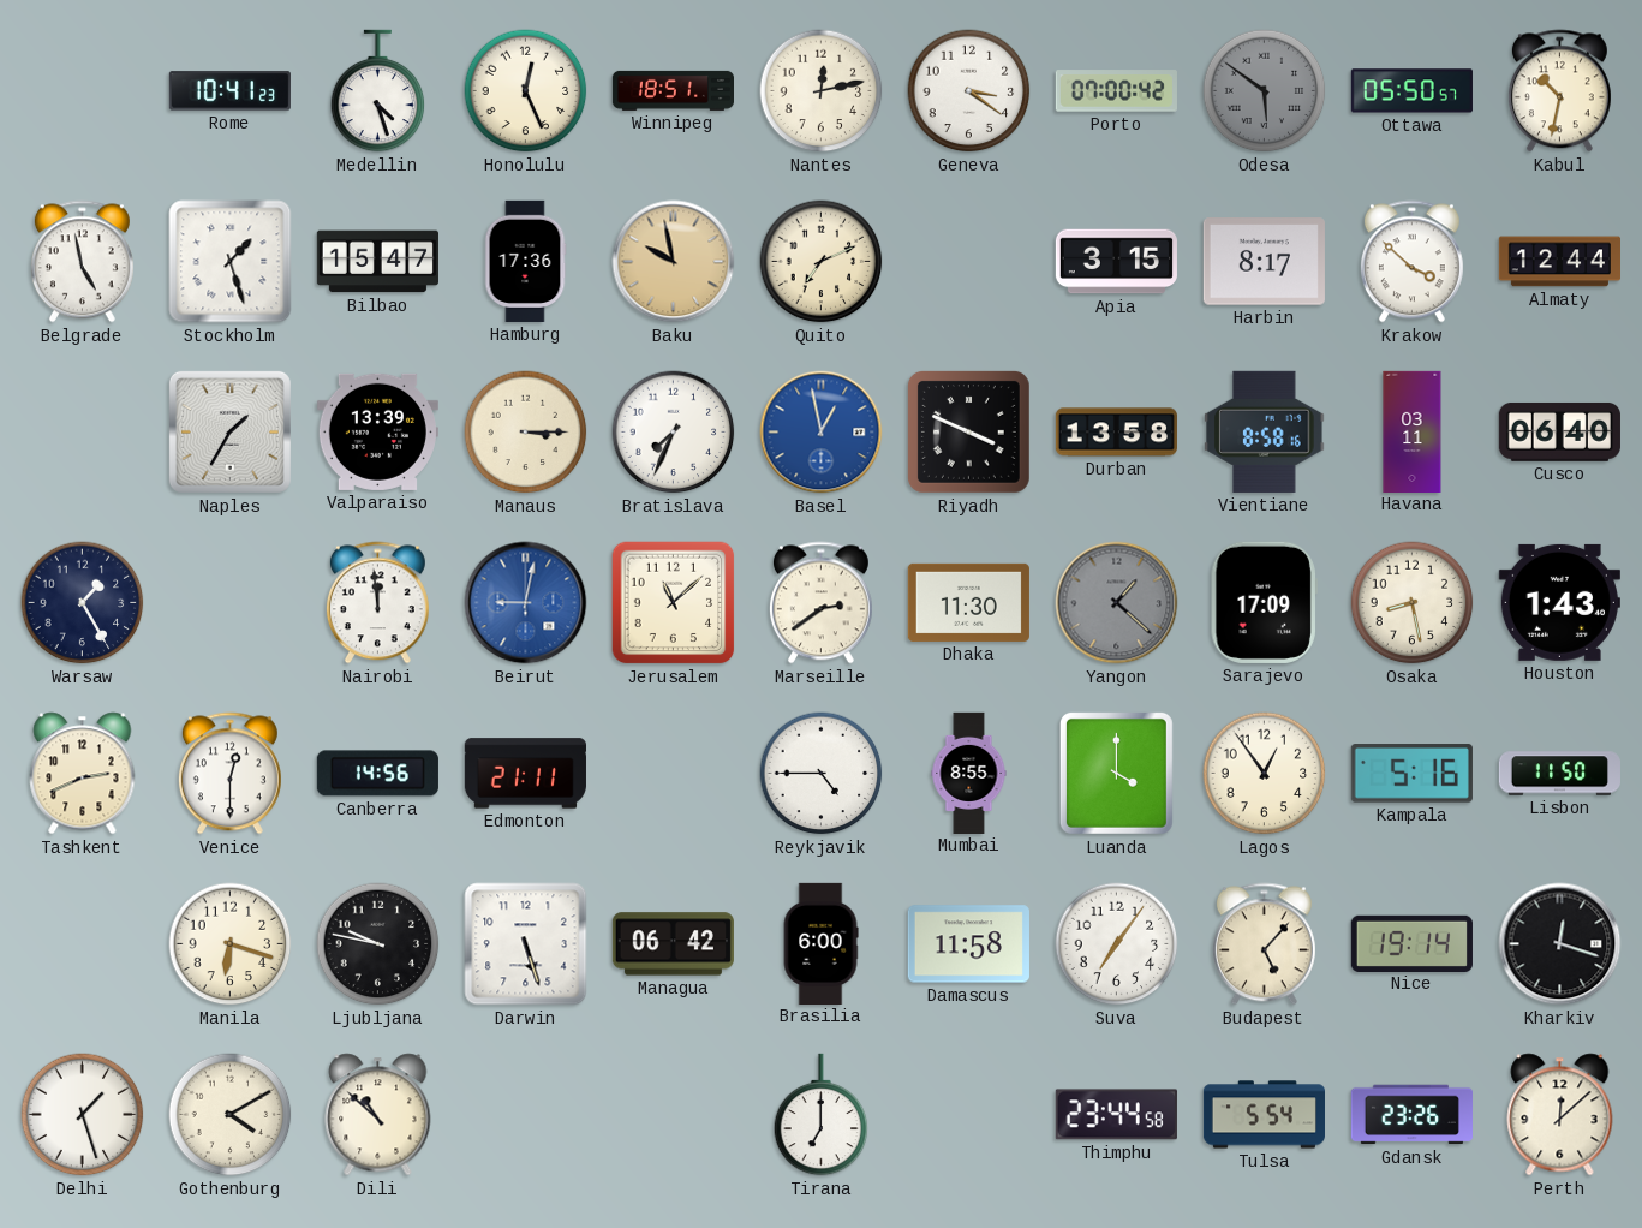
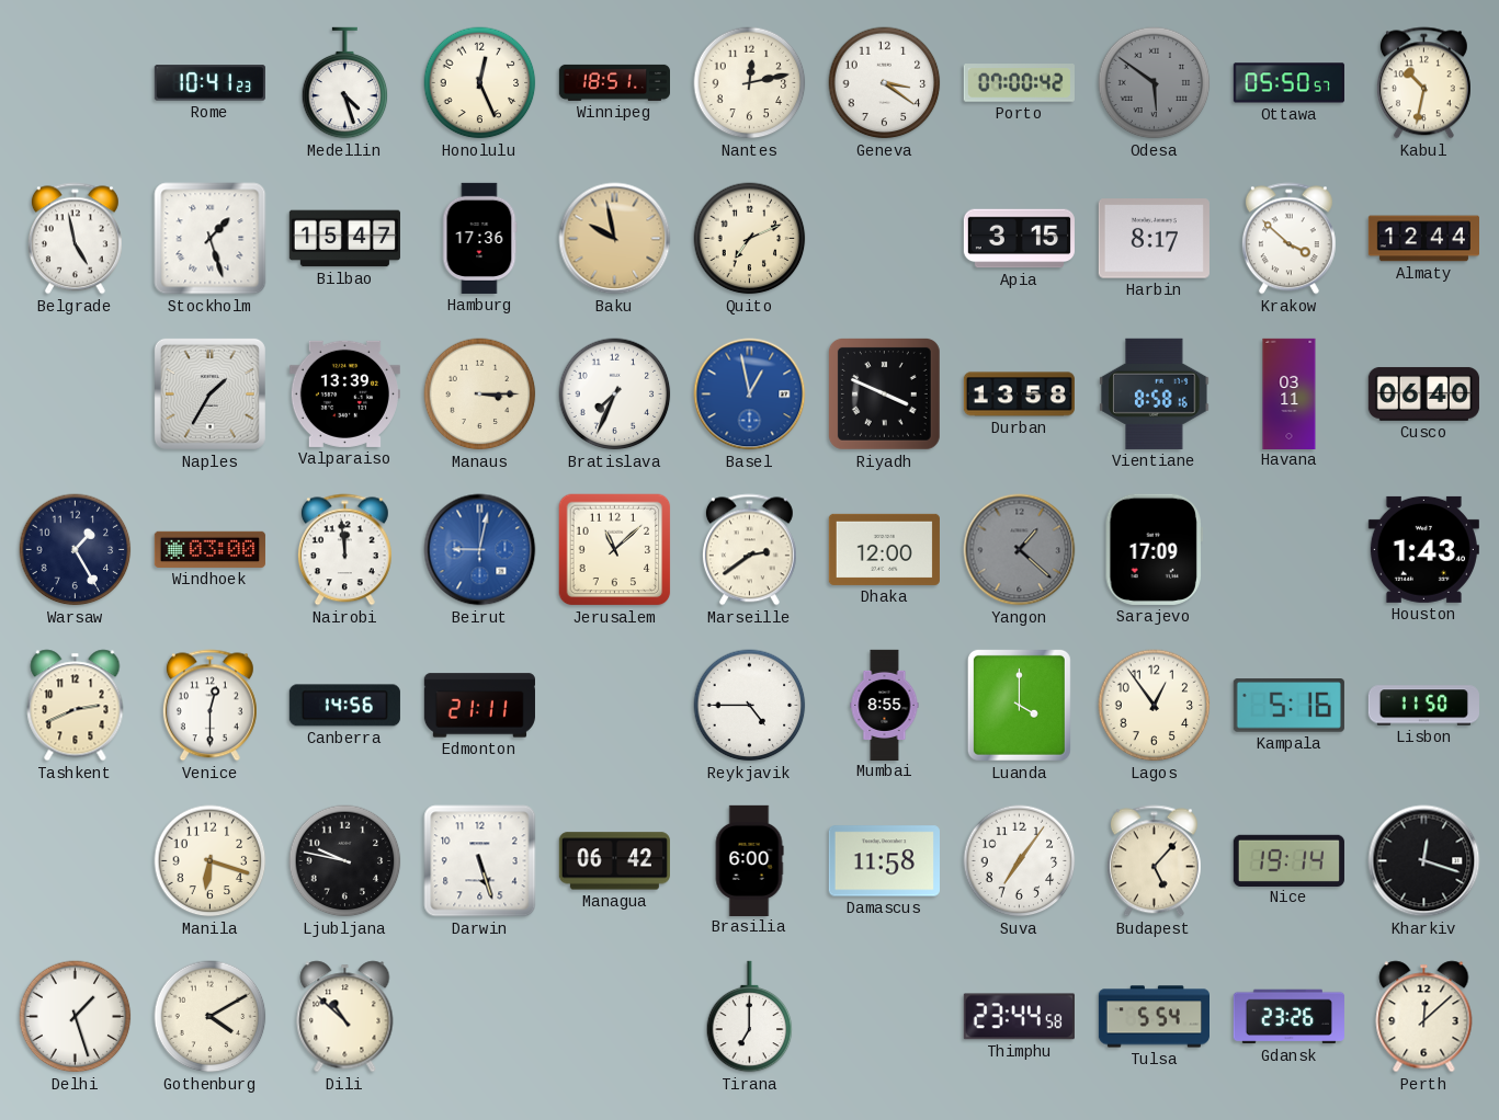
Windhoek: none -> 03:00 (209, 549)
Dhaka: 11:30 -> 12:00 (884, 549)
Osaka: 8:28 -> none (1413, 603)
